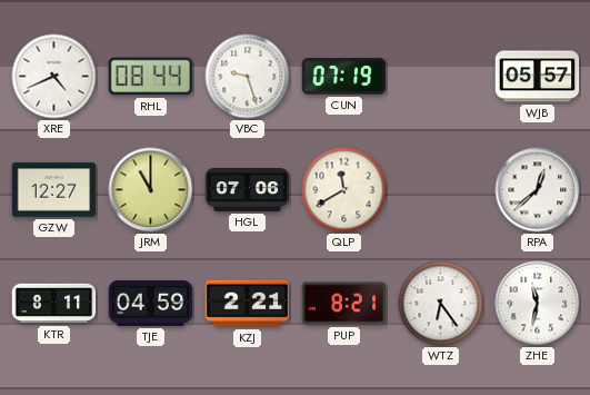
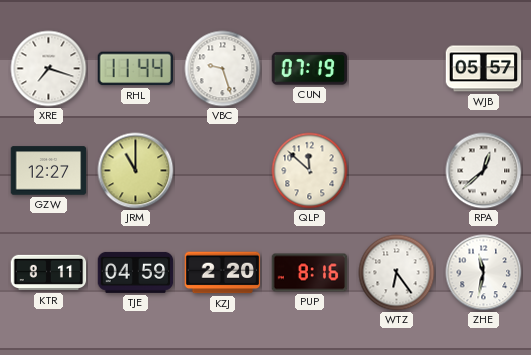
XRE: 4:41 -> 7:18 (49, 69)
RHL: 08:44 -> 11:44 (135, 69)
HGL: 07:06 -> none (248, 190)
QLP: 11:40 -> 11:52 (310, 171)
KZJ: 2:21 -> 2:20 (223, 273)
PUP: 8:21 -> 8:16 (310, 273)
